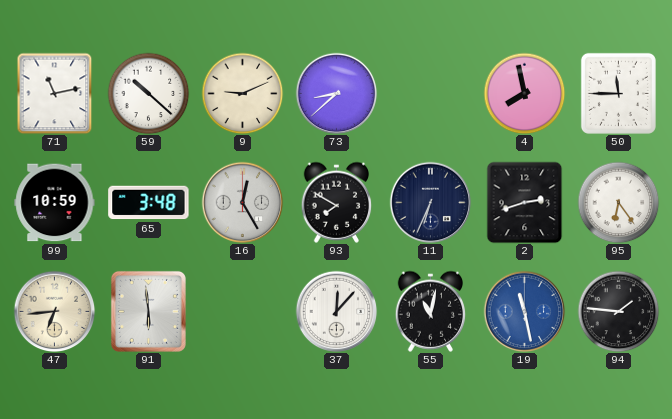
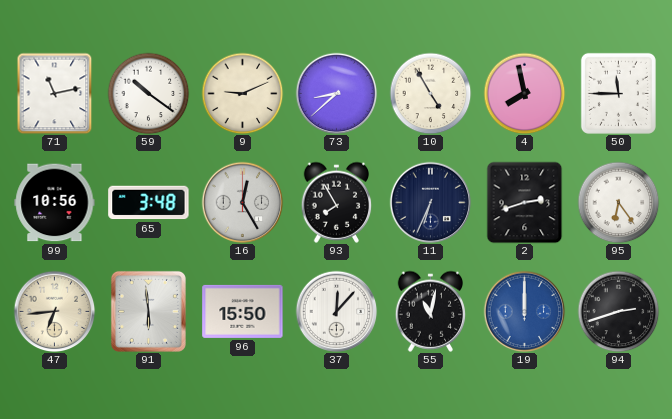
59: 10:22 -> 10:21 (148, 93)
10: none -> 4:55 (430, 93)
99: 10:59 -> 10:56 (55, 203)
93: 7:50 -> 7:55 (337, 202)
96: none -> 15:50 (243, 311)
19: 11:28 -> 12:00 (524, 311)
94: 1:46 -> 2:42 (618, 311)
